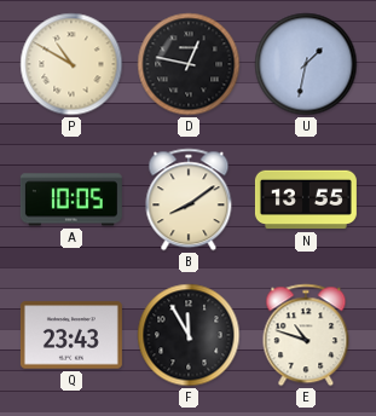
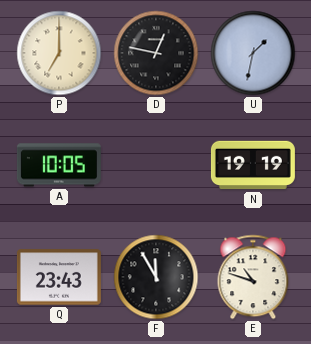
P: 10:50 -> 7:00 (59, 53)
B: 8:09 -> none (189, 200)
N: 13:55 -> 19:19 (253, 165)
